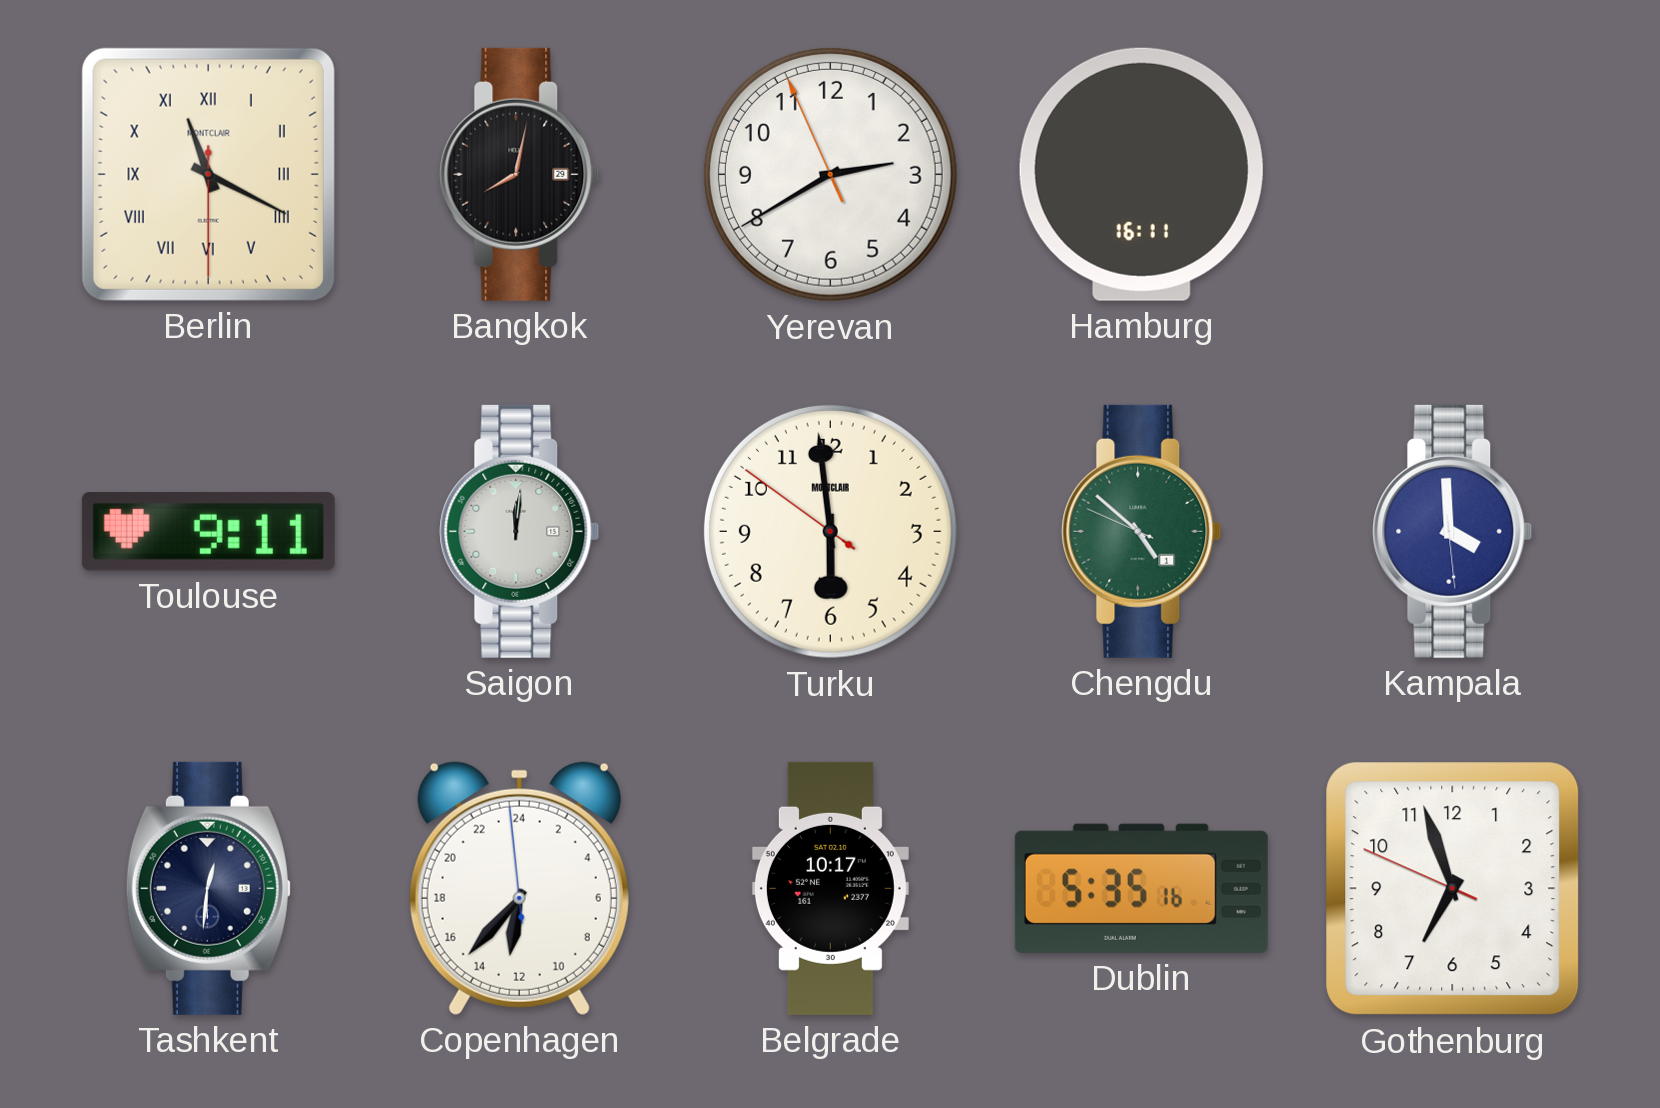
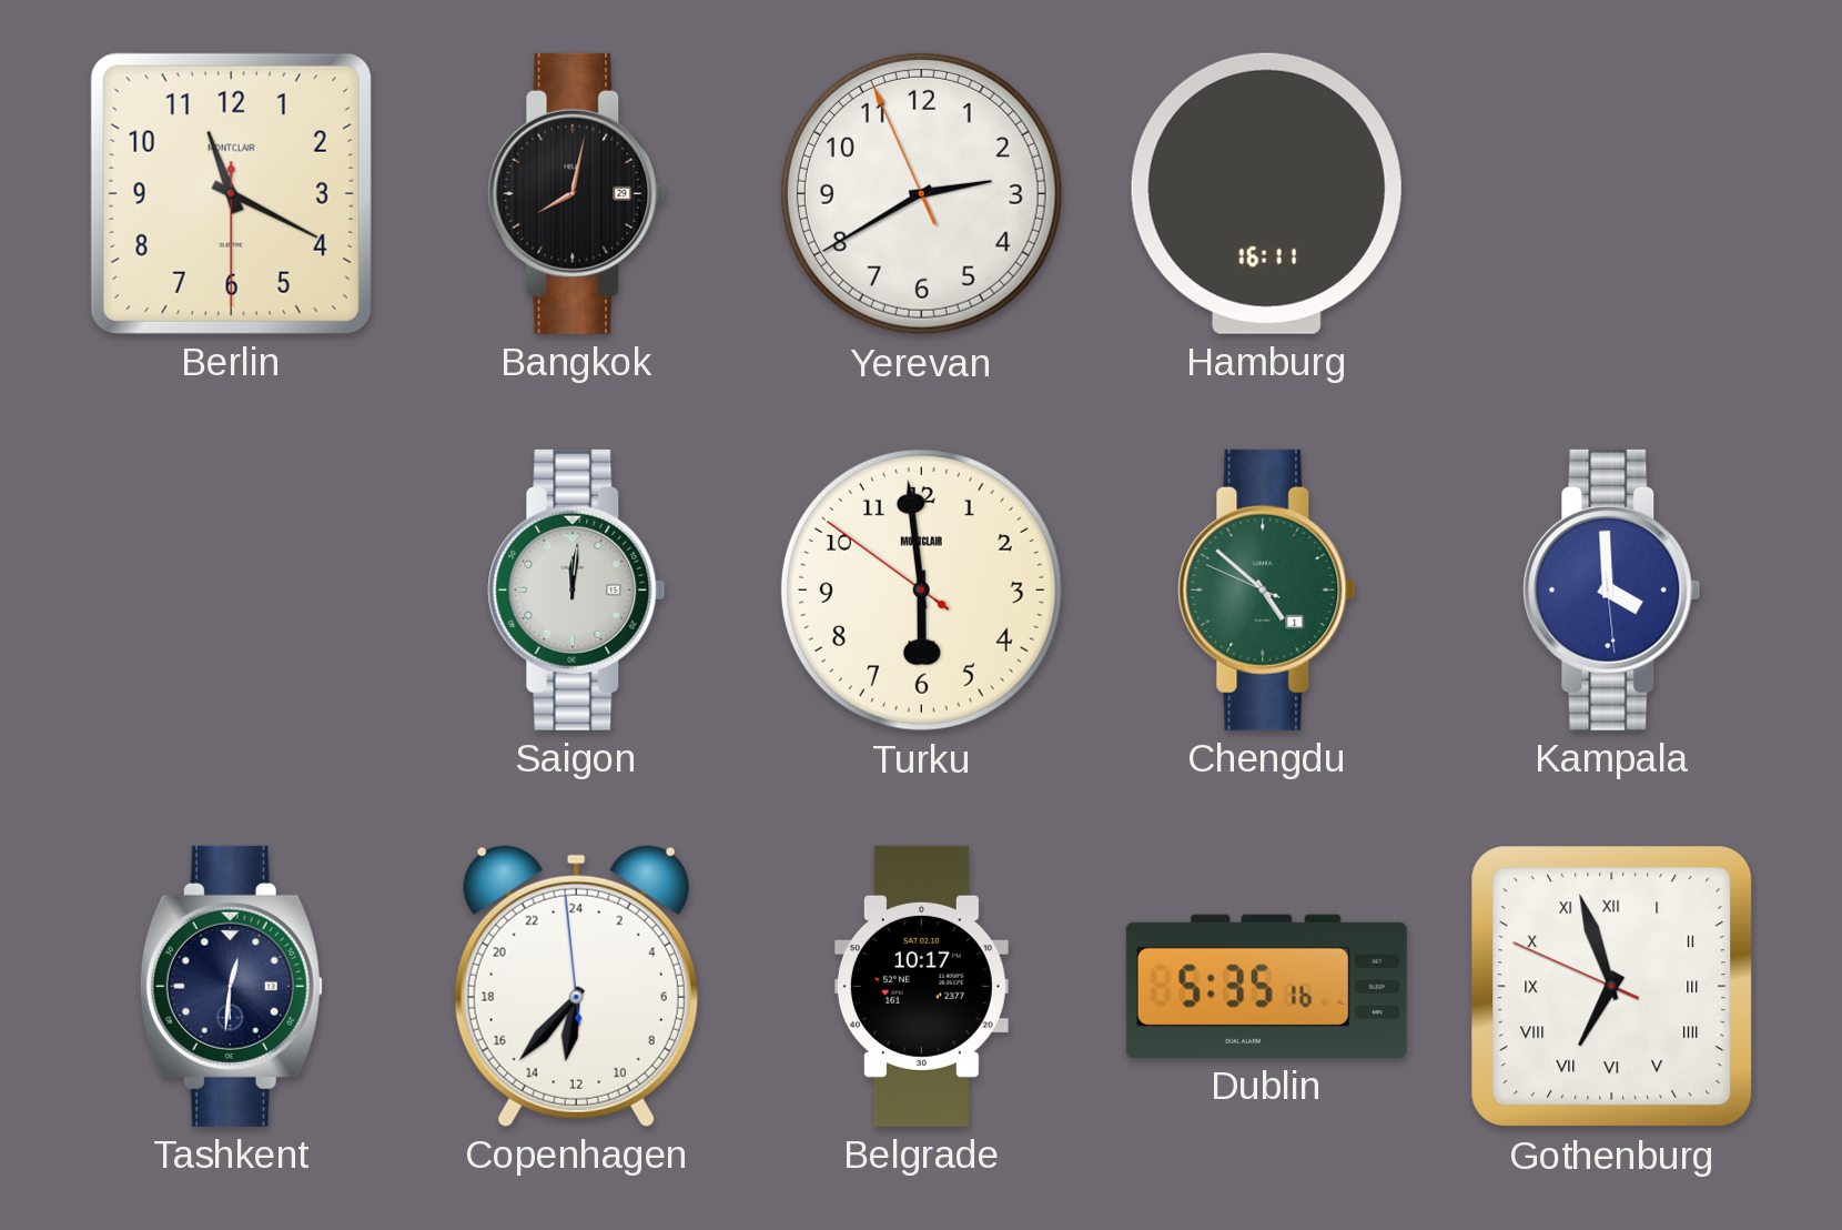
Berlin numerals: Roman -> Arabic (231, 193)
Toulouse: 9:11 -> none (208, 532)
Gothenburg numerals: Arabic -> Roman (1612, 987)
